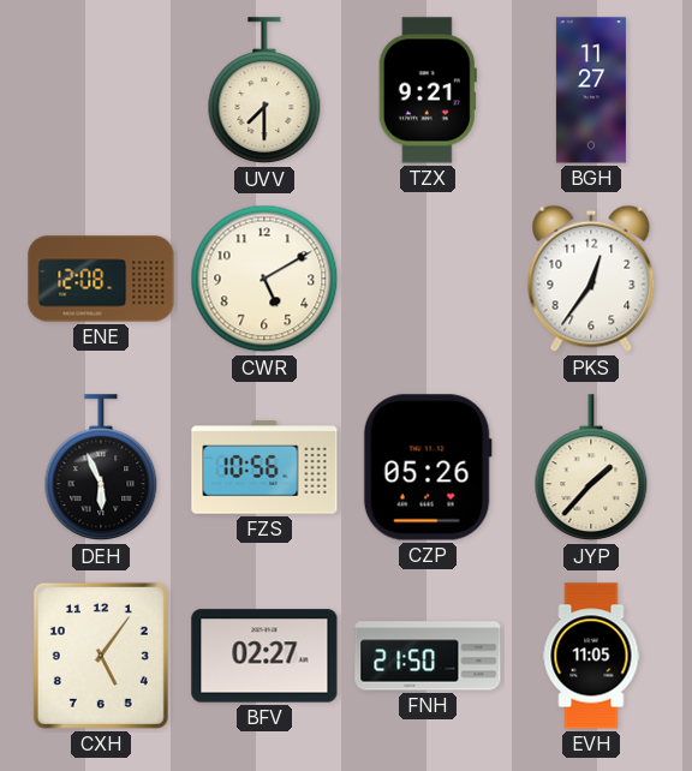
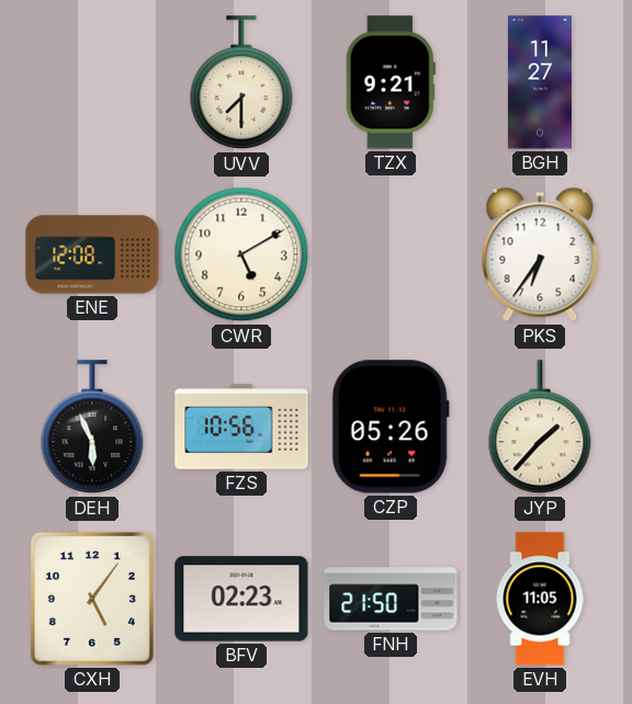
PKS: 12:36 -> 6:36 (540, 254)
BFV: 02:27 -> 02:23 (241, 599)
